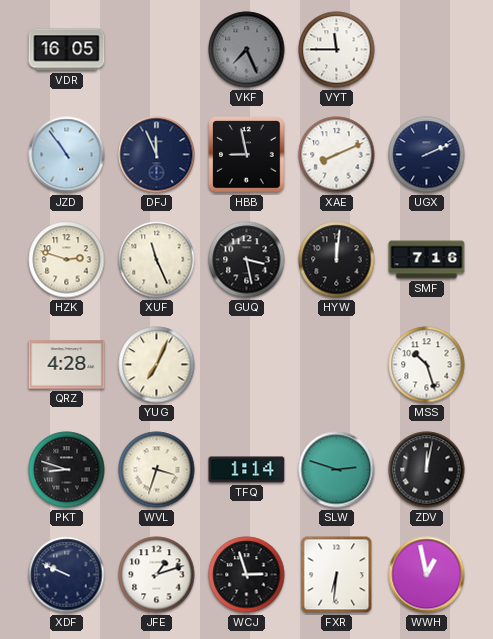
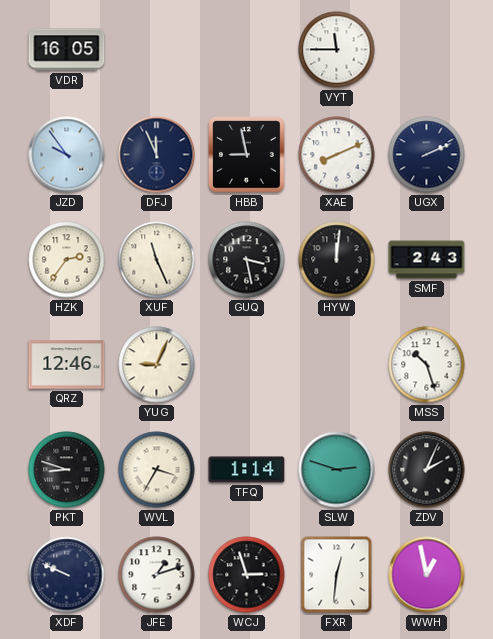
VKF: 7:26 -> none (247, 50)
JZD: 10:54 -> 9:54 (67, 155)
HZK: 2:48 -> 2:36 (67, 260)
SMF: 7:16 -> 2:43 (427, 260)
QRZ: 4:28 -> 12:46 (67, 365)
YUG: 7:04 -> 9:04 (157, 365)
WVL: 3:33 -> 3:35 (157, 470)
ZDV: 12:02 -> 2:04 (427, 470)
FXR: 6:31 -> 12:31 (337, 575)
